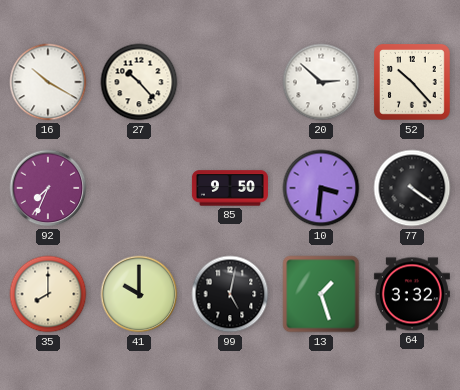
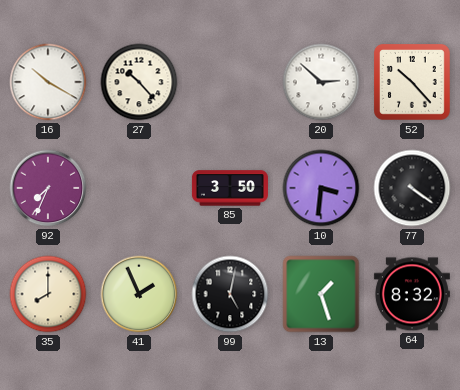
85: 9:50 -> 3:50 (230, 188)
41: 10:00 -> 1:56 (139, 294)
64: 3:32 -> 8:32 (412, 294)
